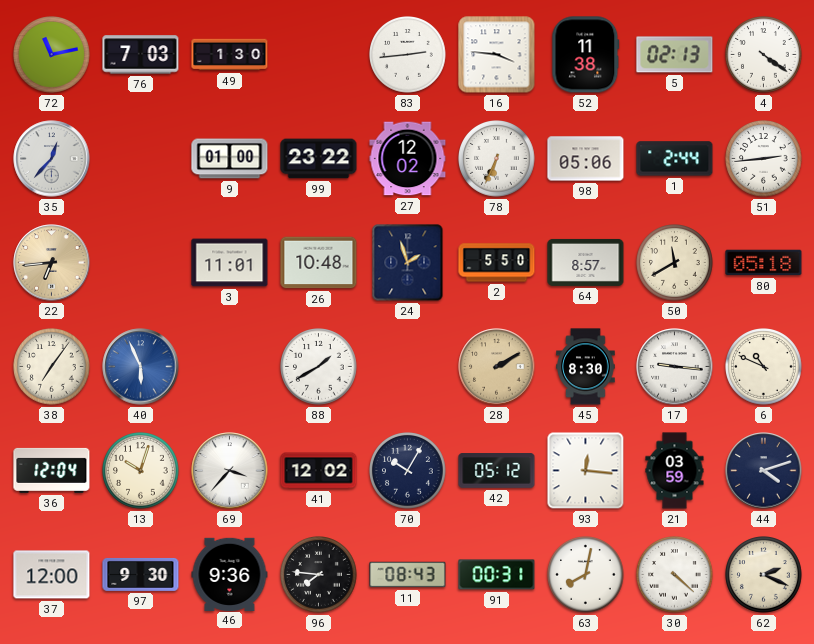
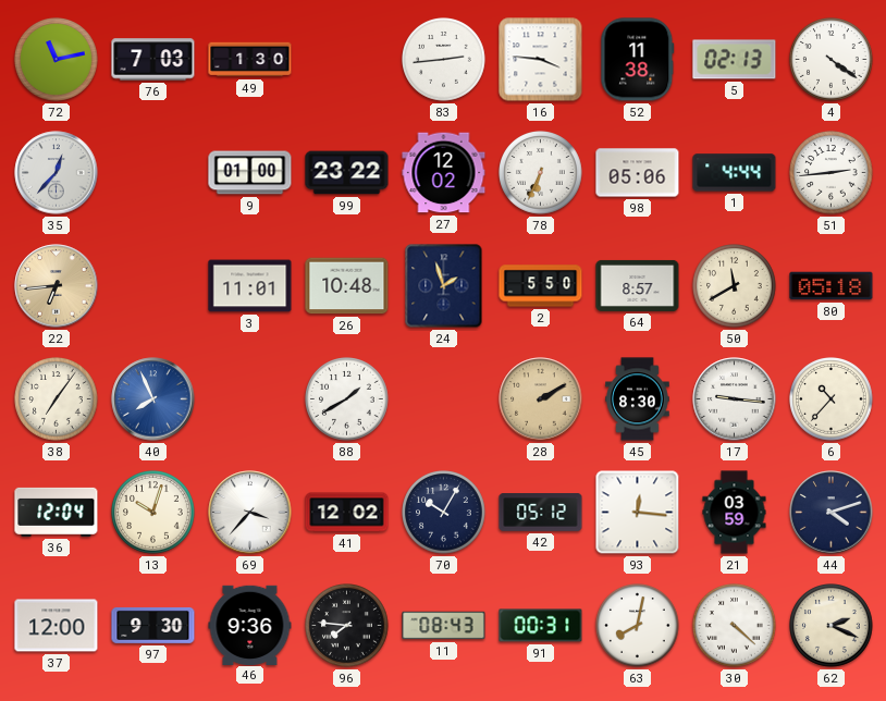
1: 2:44 -> 4:44 (735, 173)
40: 5:56 -> 7:56 (153, 399)
6: 10:49 -> 10:37 (832, 399)
